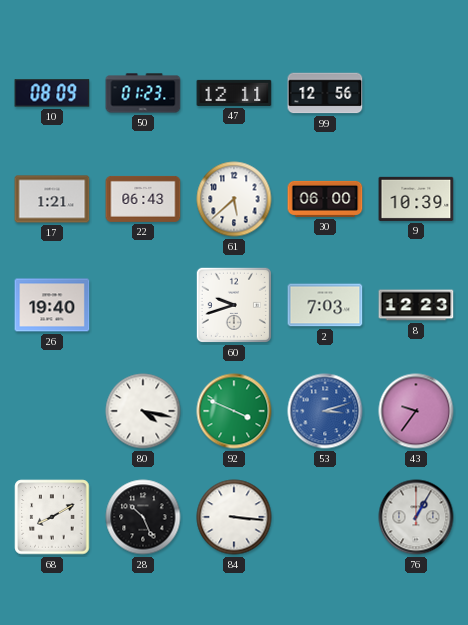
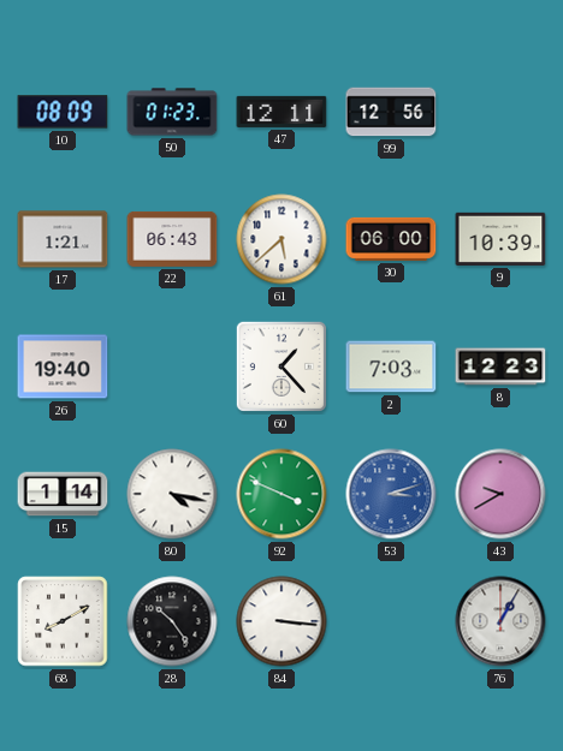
60: 9:42 -> 1:23 (281, 366)
15: none -> 1:14 (63, 494)
43: 9:36 -> 9:40 (500, 494)
28: 10:26 -> 10:24 (172, 621)
